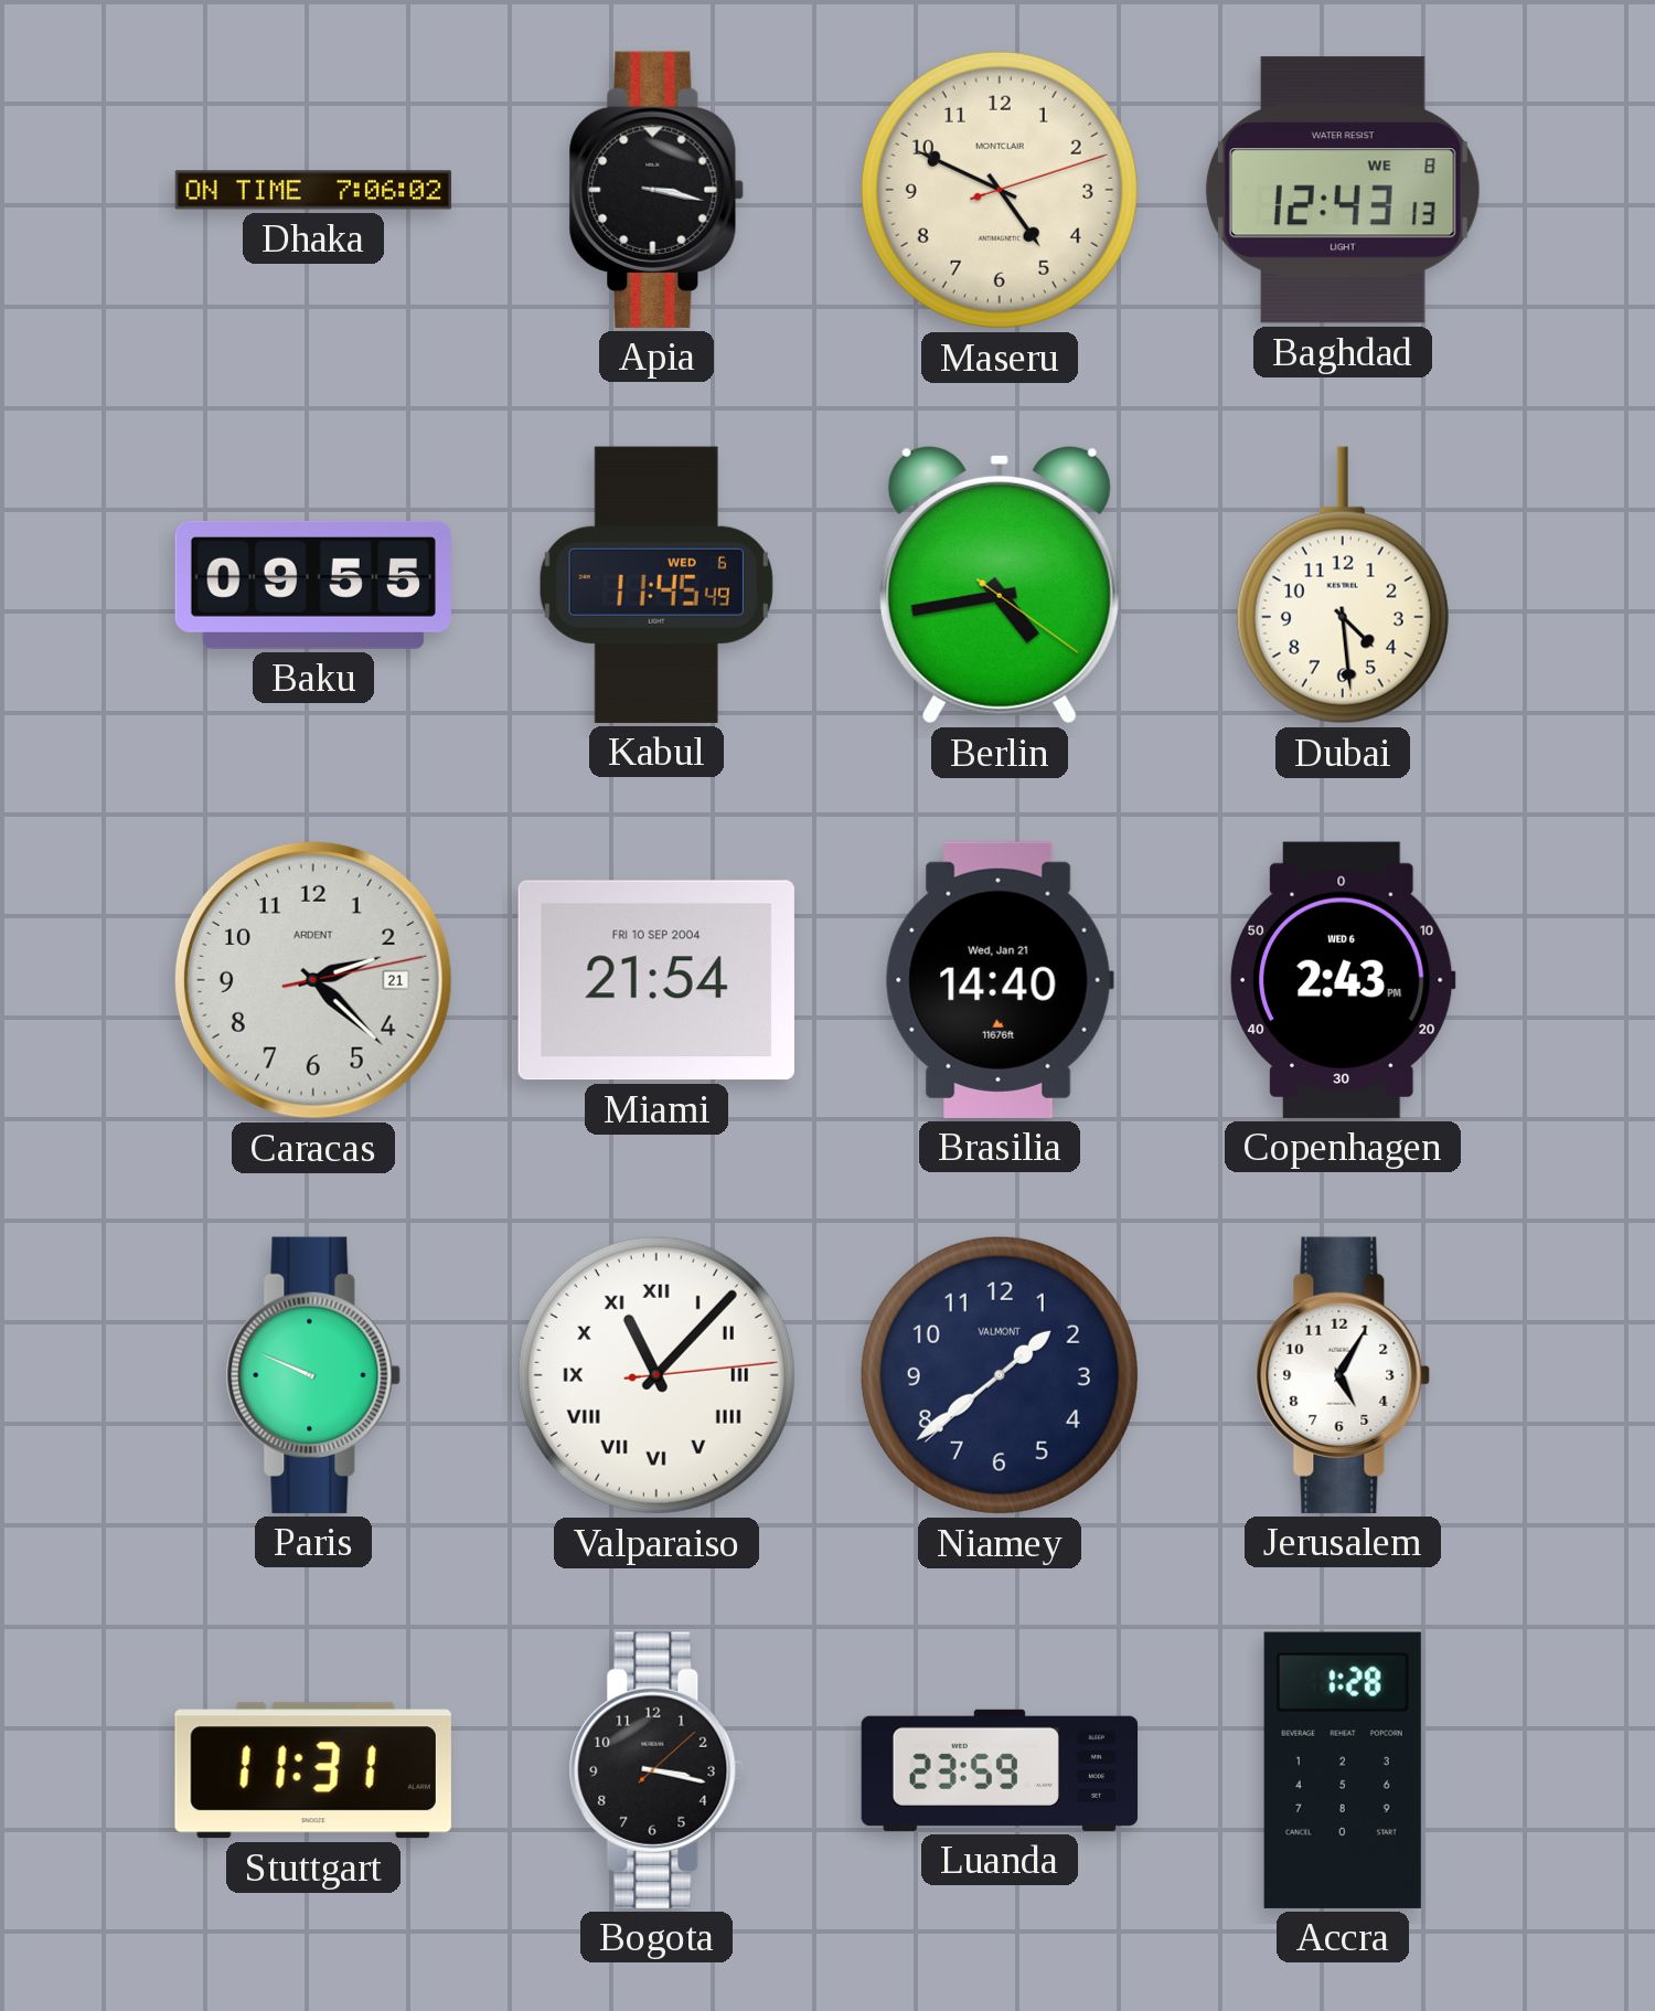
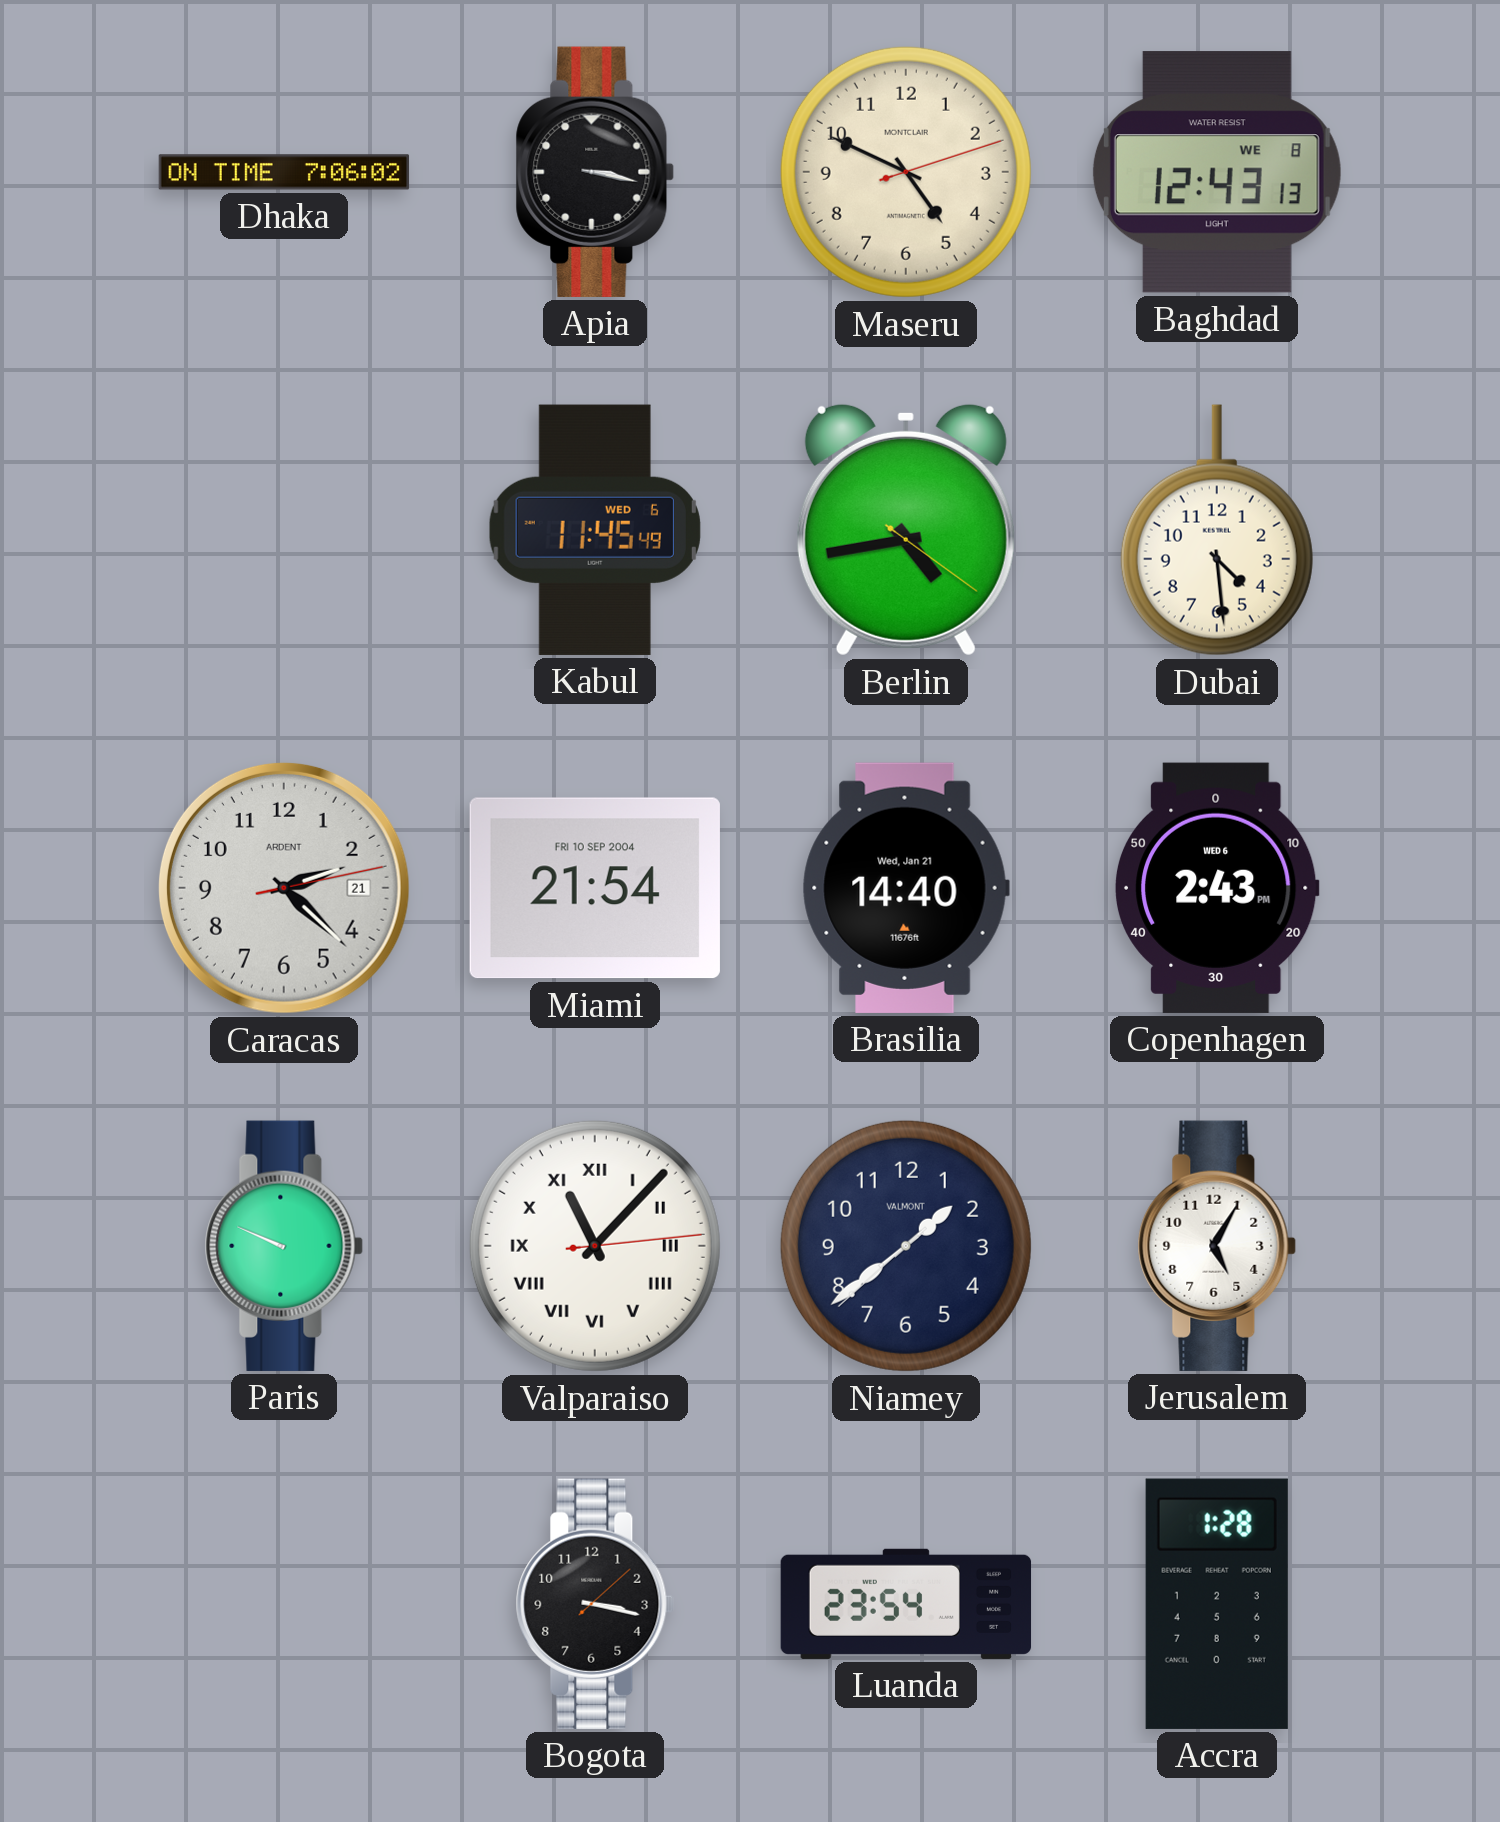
Baku: 09:55 -> none (313, 585)
Stuttgart: 11:31 -> none (313, 1770)
Luanda: 23:59 -> 23:54 (906, 1604)
